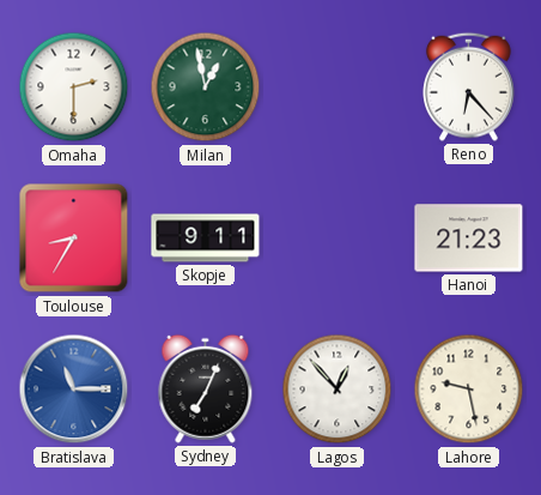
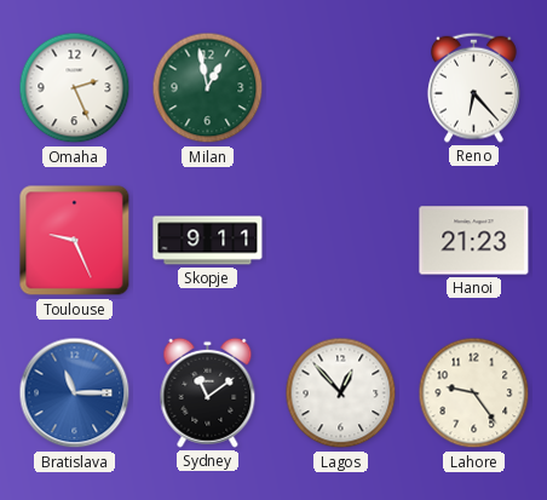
Omaha: 2:30 -> 2:26 (75, 88)
Toulouse: 8:35 -> 9:26 (75, 241)
Sydney: 7:04 -> 11:09 (208, 392)
Lahore: 9:28 -> 9:24 (474, 393)
